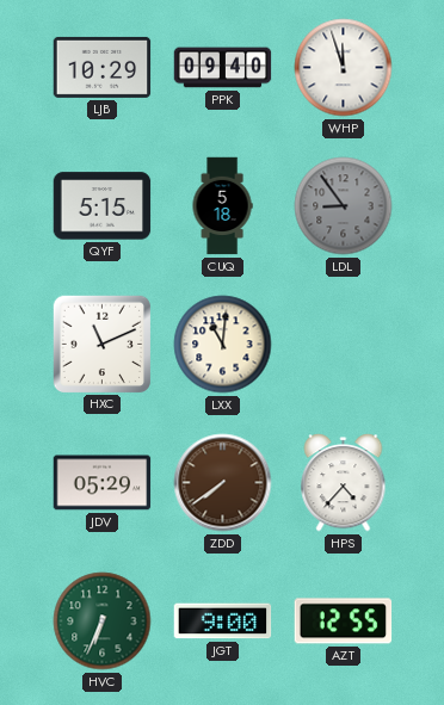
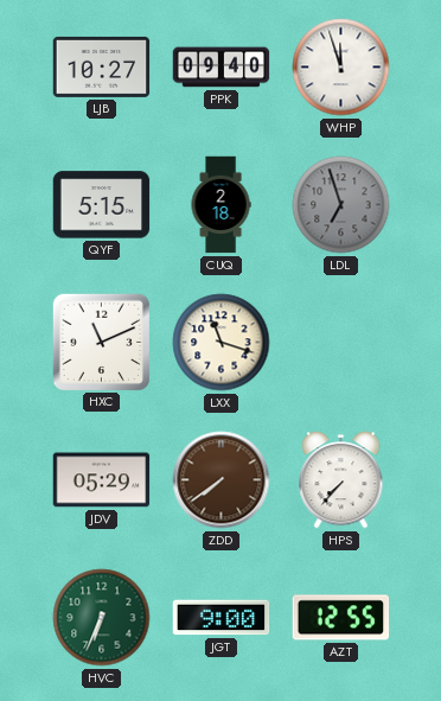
LJB: 10:29 -> 10:27 (102, 66)
CUQ: 5:18 -> 2:18 (220, 205)
LDL: 8:54 -> 6:57 (341, 205)
LXX: 11:01 -> 11:18 (222, 343)
HPS: 4:37 -> 7:37 (341, 480)
